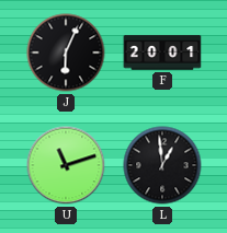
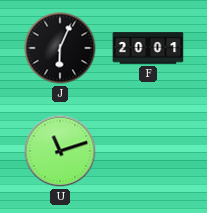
L: 12:59 -> none (162, 165)
